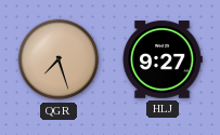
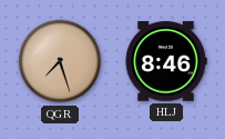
HLJ: 9:27 -> 8:46 (166, 61)
